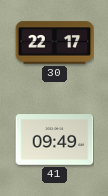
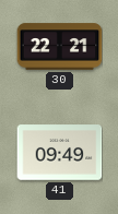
30: 22:17 -> 22:21 (59, 47)
